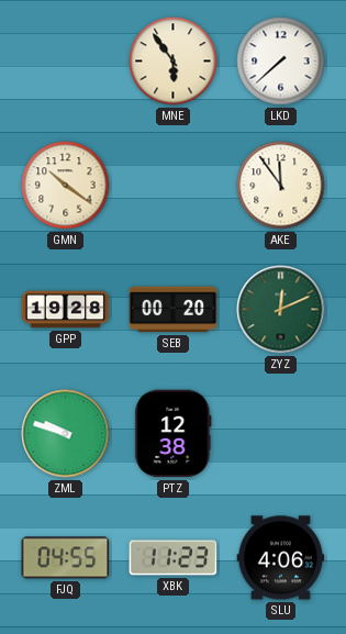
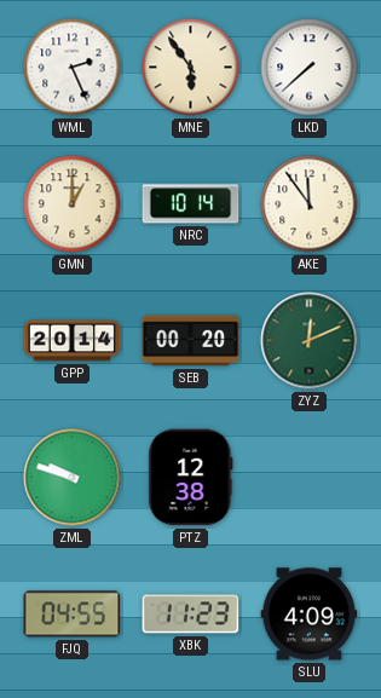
WML: none -> 2:26 (73, 68)
GMN: 10:21 -> 1:00 (73, 204)
NRC: none -> 10:14 (191, 204)
GPP: 19:28 -> 20:14 (73, 341)
SLU: 4:06 -> 4:09 (310, 615)
